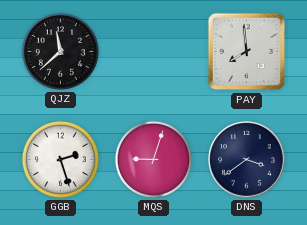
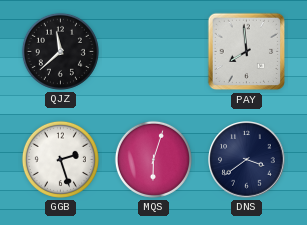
MQS: 9:03 -> 6:03 (153, 159)
